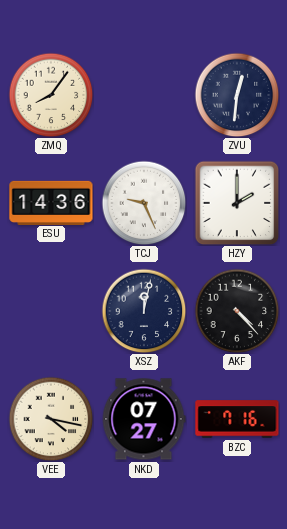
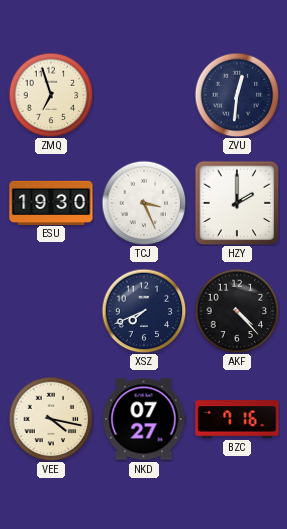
ZMQ: 8:06 -> 6:57 (51, 95)
ESU: 14:36 -> 19:30 (51, 202)
TCJ: 9:26 -> 3:26 (144, 203)
XSZ: 12:02 -> 7:41 (144, 311)
